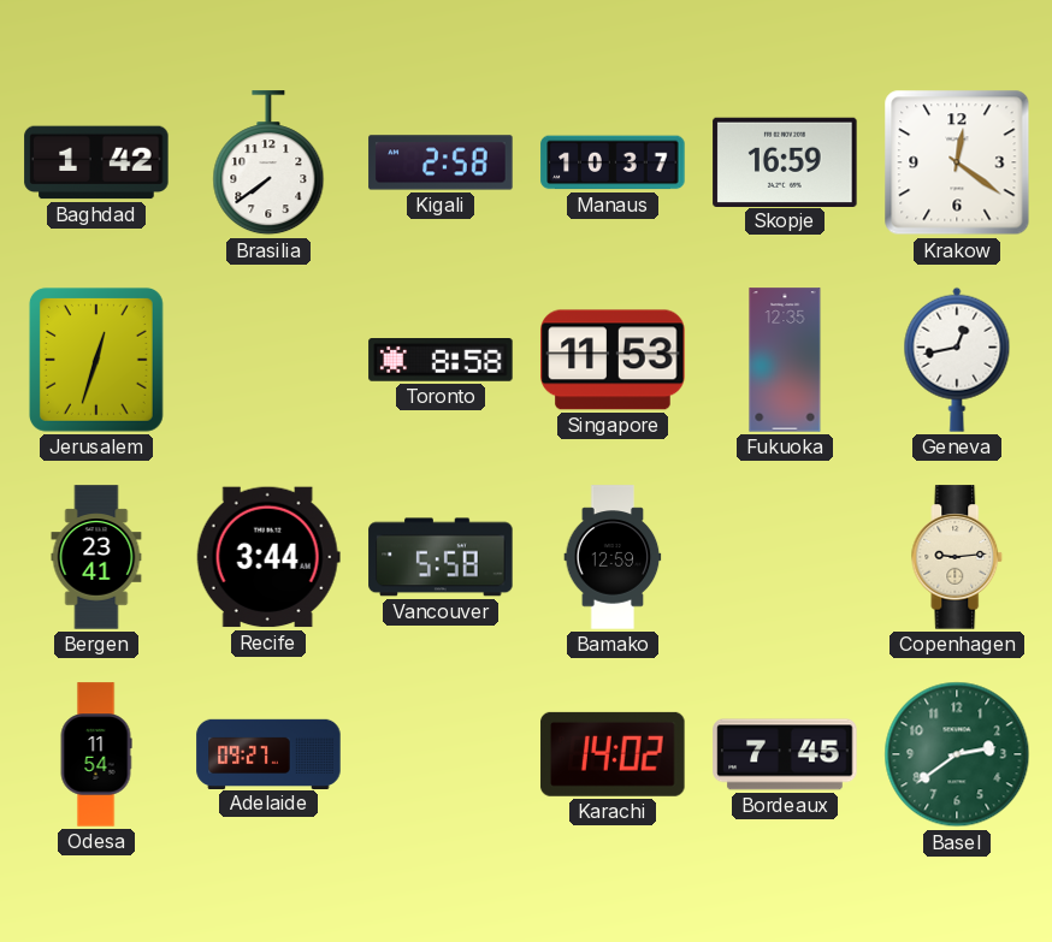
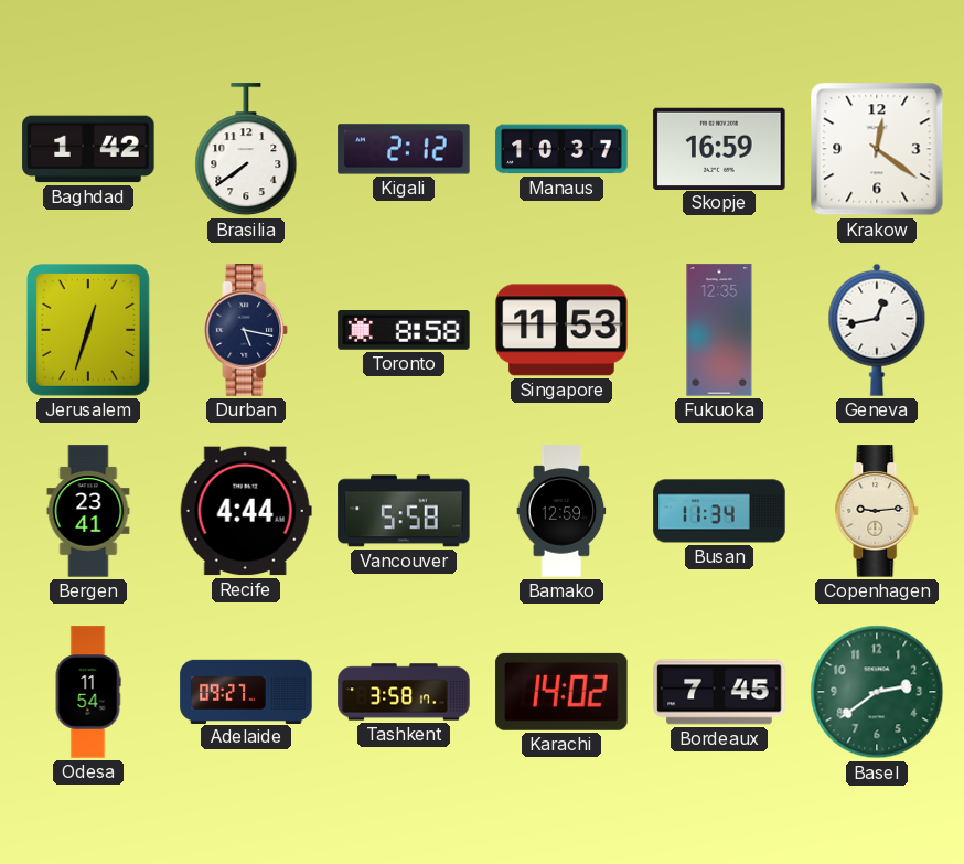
Kigali: 2:58 -> 2:12 (404, 149)
Durban: none -> 5:17 (246, 330)
Recife: 3:44 -> 4:44 (246, 511)
Busan: none -> 11:34 (719, 511)
Tashkent: none -> 3:58 (404, 692)
